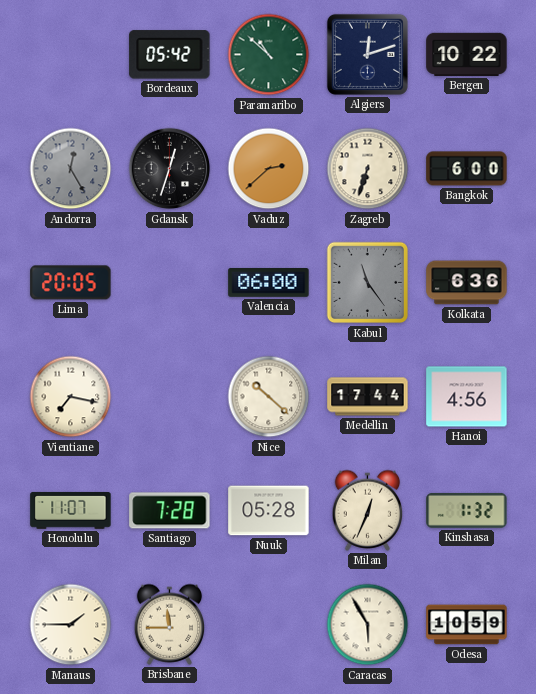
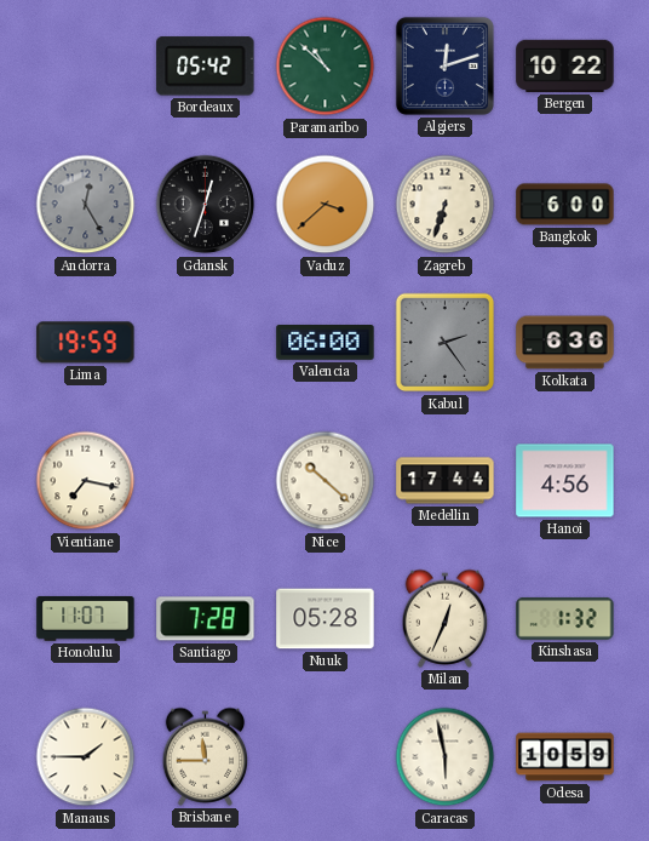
Vaduz: 2:38 -> 3:38 (326, 205)
Lima: 20:05 -> 19:59 (86, 343)
Kabul: 11:24 -> 2:24 (446, 343)
Caracas: 5:55 -> 5:58 (446, 757)
